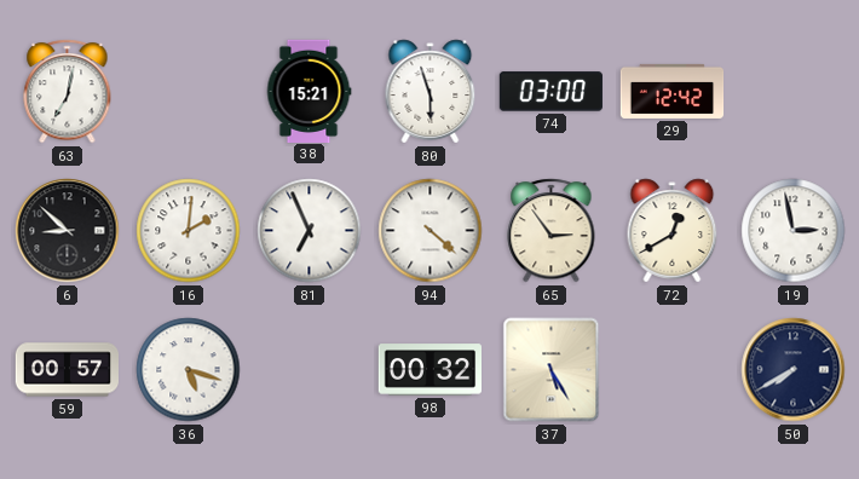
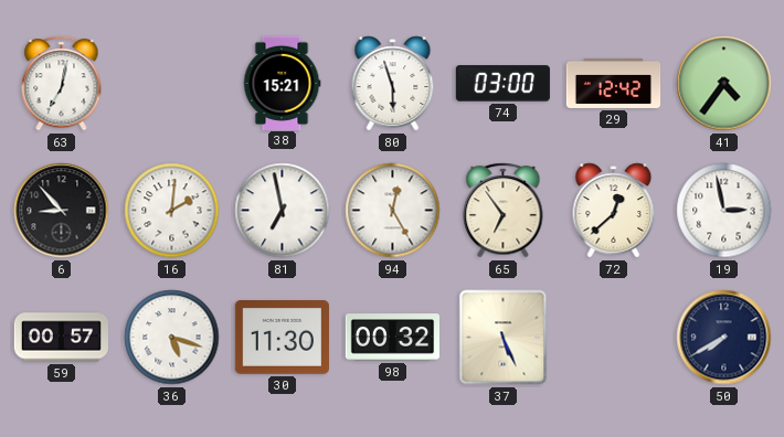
41: none -> 4:36 (724, 84)
6: 8:52 -> 8:53 (62, 211)
81: 6:56 -> 6:58 (283, 211)
94: 4:22 -> 12:25 (393, 211)
65: 2:54 -> 6:54 (504, 211)
72: 12:40 -> 12:38 (614, 211)
30: none -> 11:30 (282, 338)
37: 5:25 -> 5:26 (504, 338)
